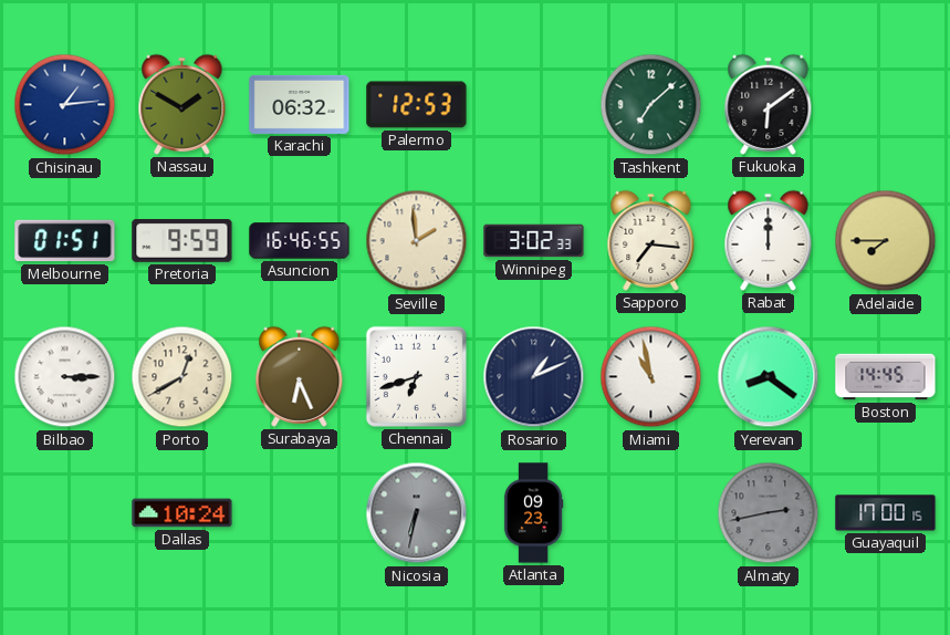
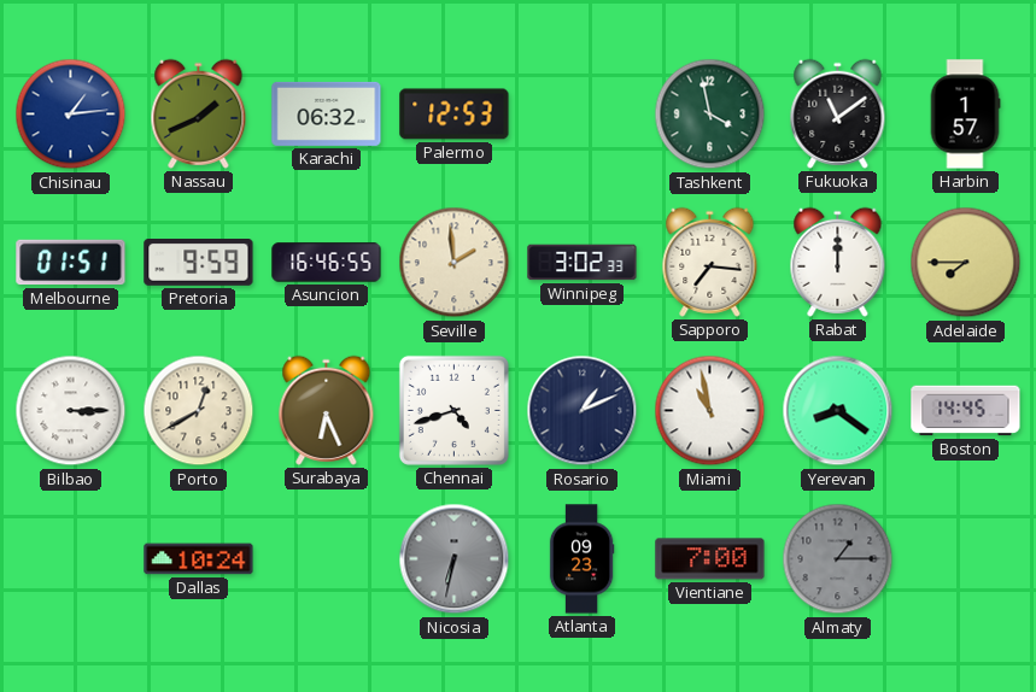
Nassau: 1:50 -> 1:41 (199, 113)
Tashkent: 7:08 -> 3:58 (710, 115)
Fukuoka: 6:09 -> 11:09 (838, 113)
Harbin: none -> 1:57 (965, 115)
Chennai: 6:42 -> 4:42 (453, 410)
Vientiane: none -> 7:00 (710, 559)
Almaty: 2:43 -> 1:15 (838, 559)
Guayaquil: 17:00 -> none (886, 513)
